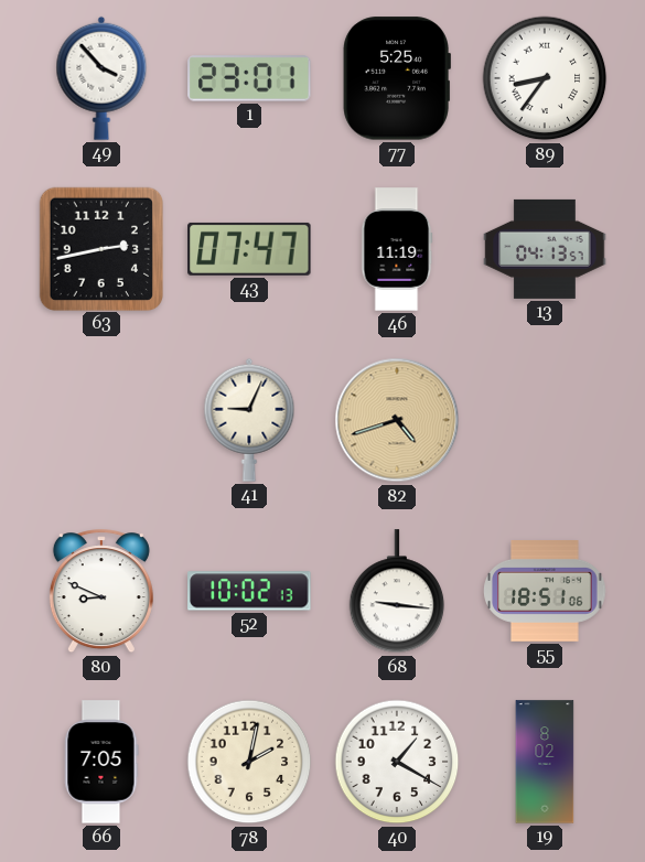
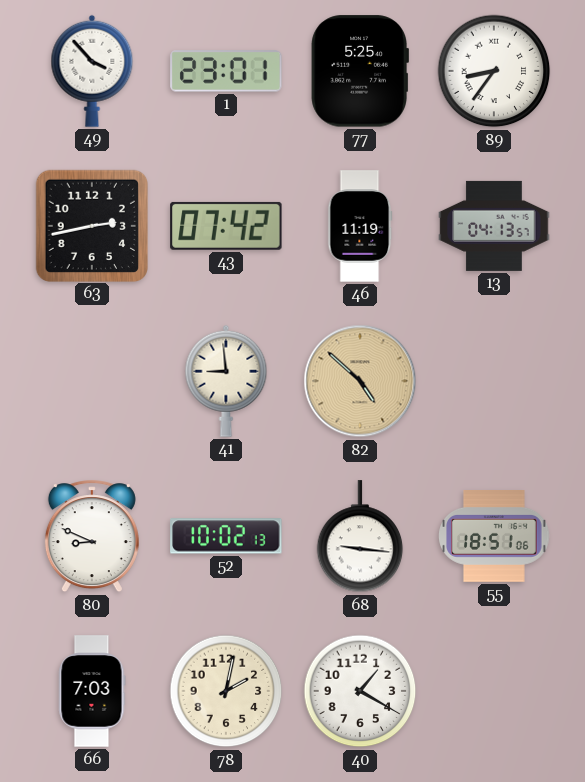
43: 07:47 -> 07:42 (226, 226)
41: 9:04 -> 8:59 (226, 381)
82: 4:42 -> 4:52 (360, 381)
66: 7:05 -> 7:03 (92, 691)
19: 8:02 -> none (545, 762)
